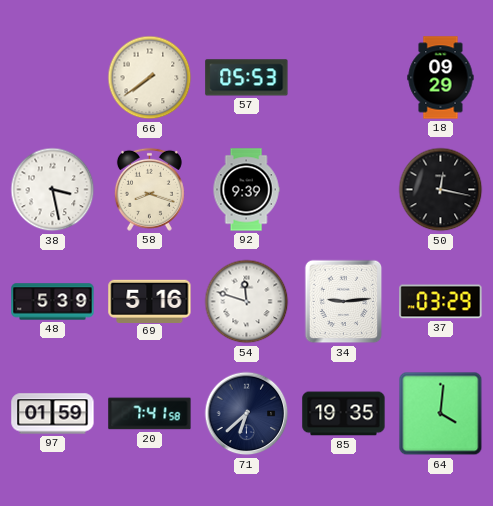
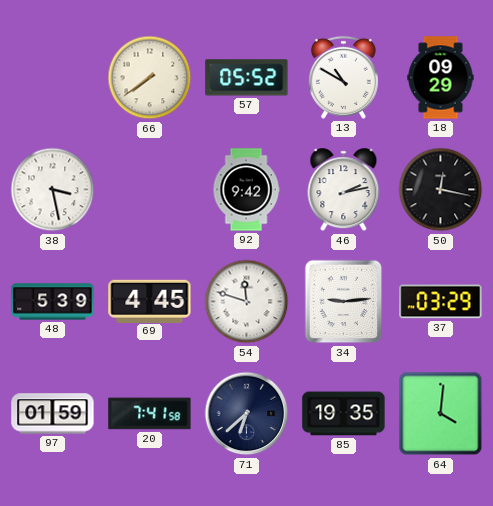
57: 05:53 -> 05:52 (247, 78)
13: none -> 10:50 (343, 77)
58: 8:18 -> none (149, 189)
92: 9:39 -> 9:42 (246, 190)
46: none -> 2:13 (344, 190)
69: 5:16 -> 4:45 (150, 301)
